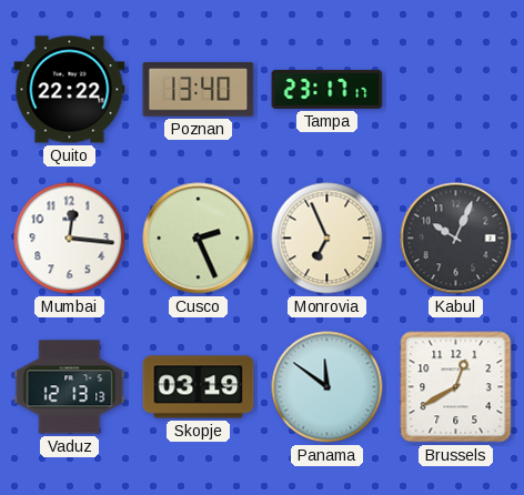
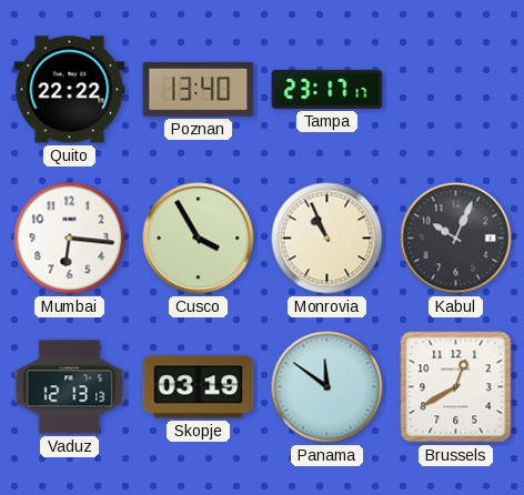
Mumbai: 12:16 -> 6:16 (70, 239)
Cusco: 2:26 -> 3:55 (199, 239)
Monrovia: 6:56 -> 10:56 (327, 239)
